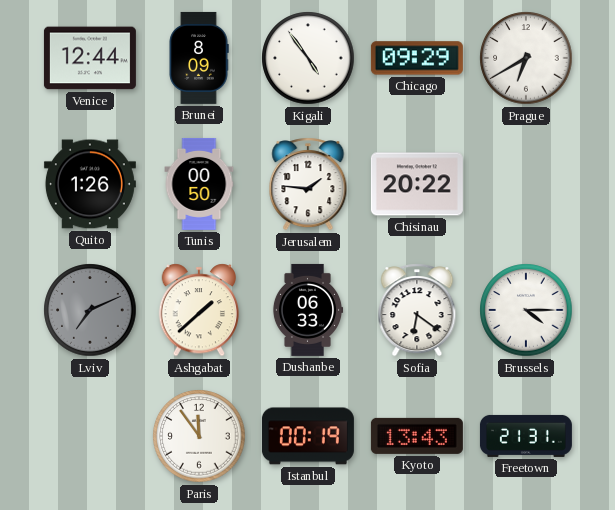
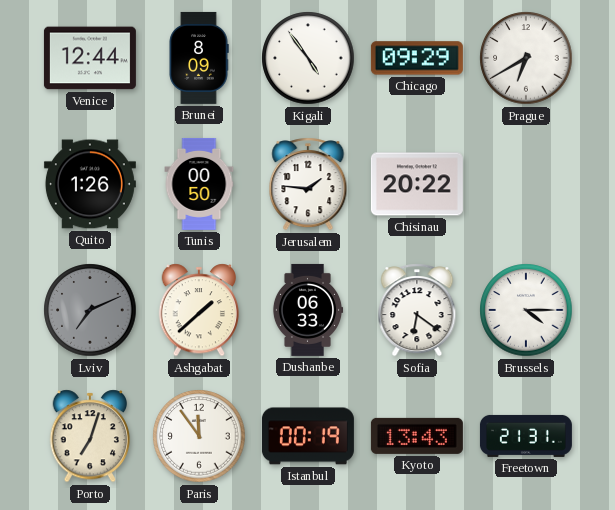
Porto: none -> 7:03 (90, 436)
